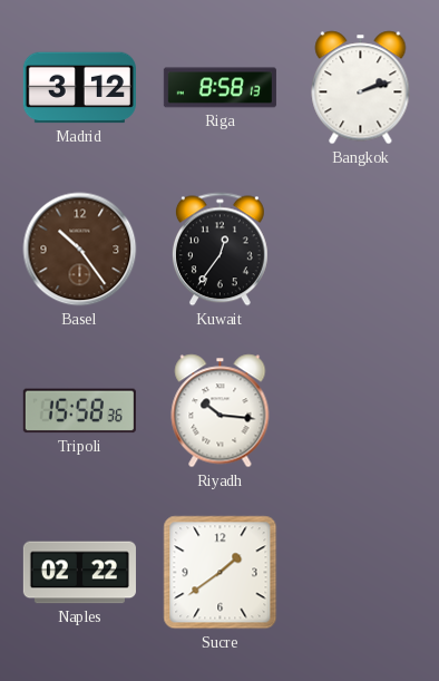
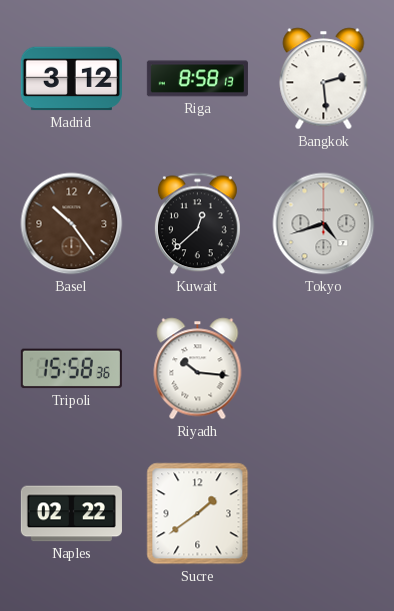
Bangkok: 2:12 -> 2:29 (324, 79)
Kuwait: 12:36 -> 12:38 (197, 224)
Tokyo: none -> 4:42 (324, 224)
